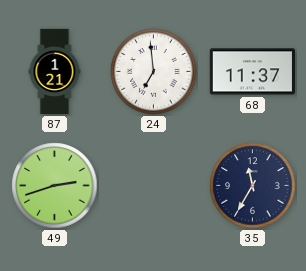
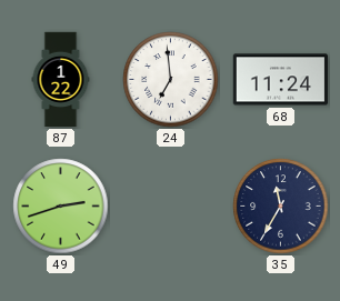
87: 1:21 -> 1:22 (61, 80)
68: 11:37 -> 11:24 (281, 80)
